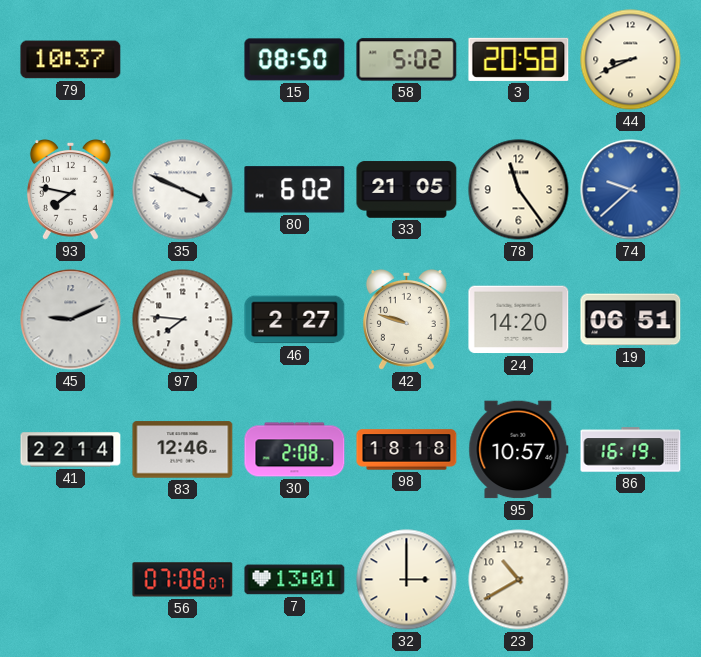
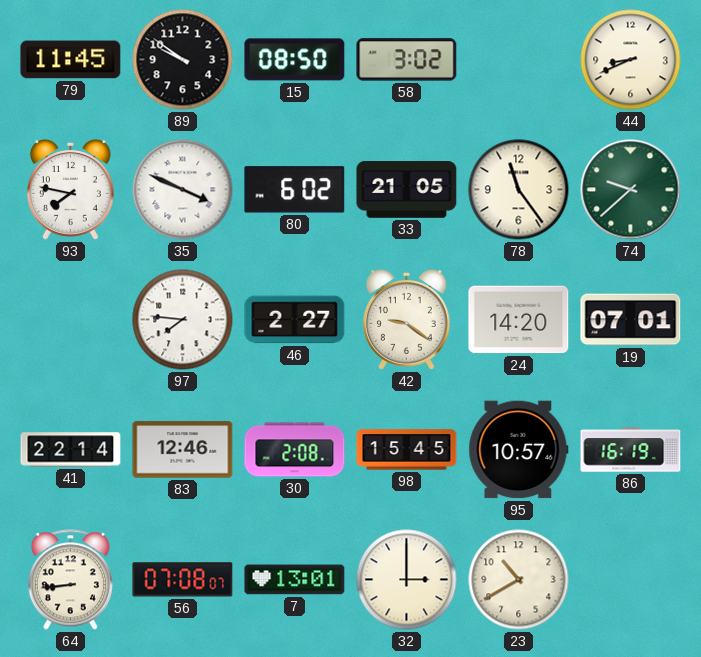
79: 10:37 -> 11:45 (71, 60)
89: none -> 9:51 (183, 60)
58: 5:02 -> 3:02 (407, 60)
3: 20:58 -> none (519, 59)
74 dial: blue -> green (631, 190)
45: 9:11 -> none (71, 320)
42: 9:48 -> 9:21 (406, 320)
19: 06:51 -> 07:01 (631, 320)
98: 18:18 -> 15:45 (407, 450)
64: none -> 8:44 (70, 580)
